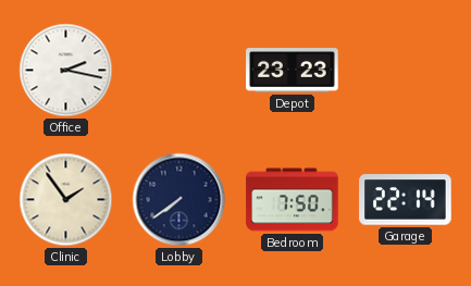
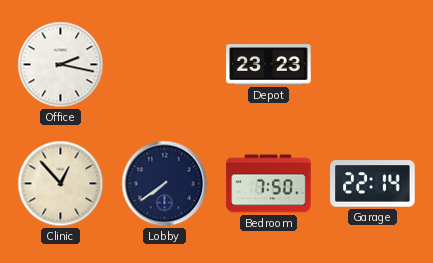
Clinic: 1:54 -> 12:53 (61, 184)
